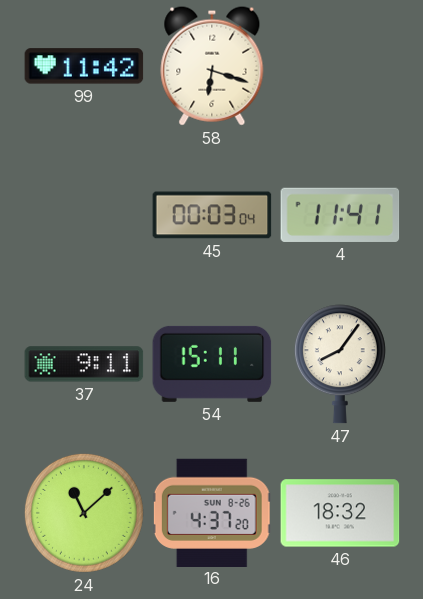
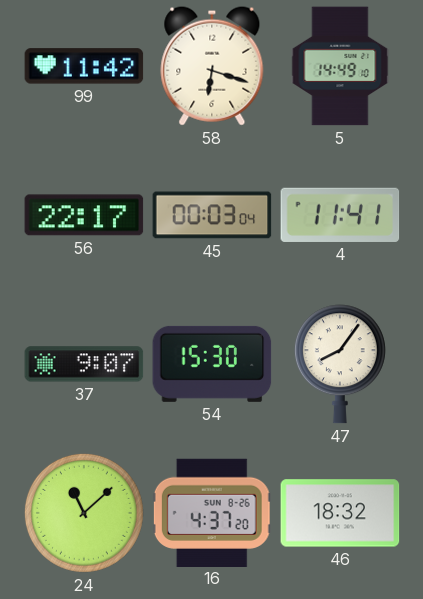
5: none -> 14:49 (340, 66)
56: none -> 22:17 (84, 215)
37: 9:11 -> 9:07 (84, 364)
54: 15:11 -> 15:30 (212, 364)
